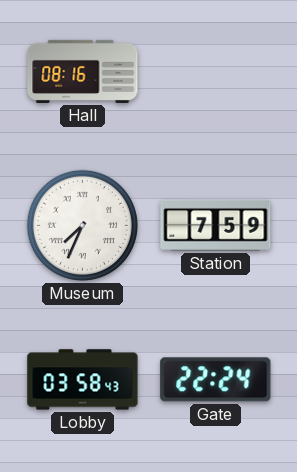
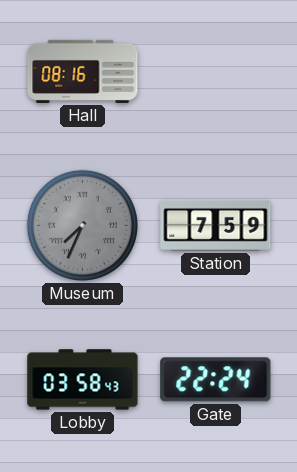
Museum dial: white -> grey (82, 225)
